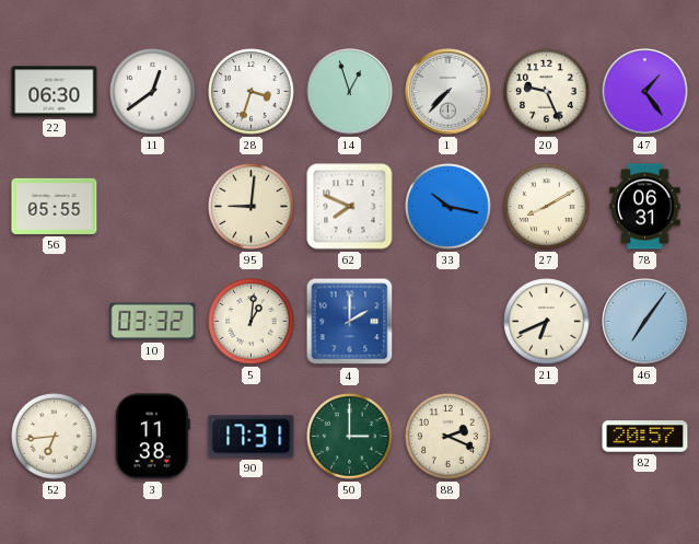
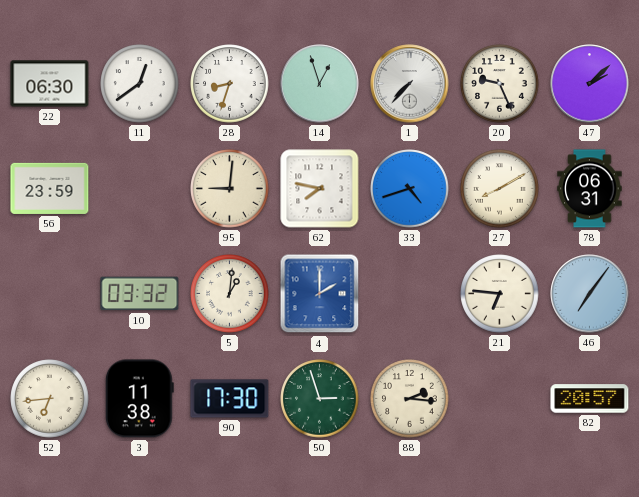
28: 3:33 -> 8:33 (230, 84)
47: 1:24 -> 2:08 (590, 84)
56: 05:55 -> 23:59 (50, 188)
62: 7:49 -> 7:47 (320, 189)
33: 10:17 -> 4:42 (410, 189)
21: 6:41 -> 6:46 (500, 294)
90: 17:31 -> 17:30 (230, 399)
50: 3:00 -> 2:57 (320, 399)
88: 2:19 -> 2:16 (410, 399)
